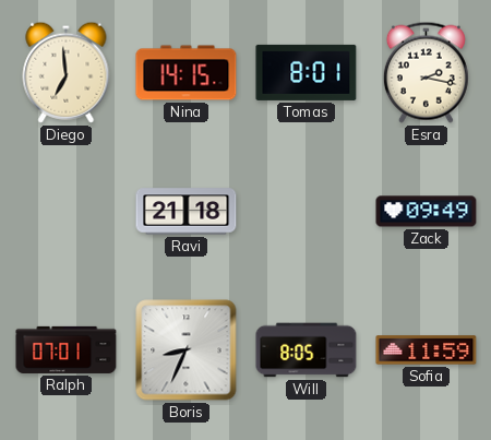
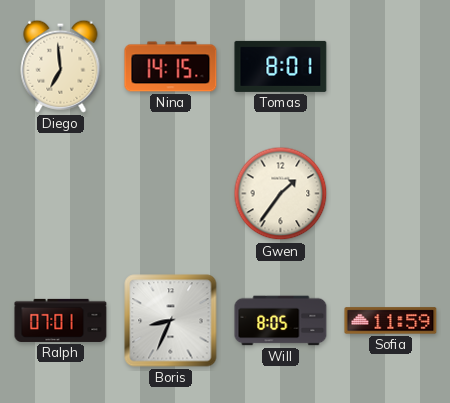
Esra: 2:17 -> none (426, 72)
Ravi: 21:18 -> none (187, 212)
Gwen: none -> 1:36 (281, 194)
Zack: 09:49 -> none (427, 212)
